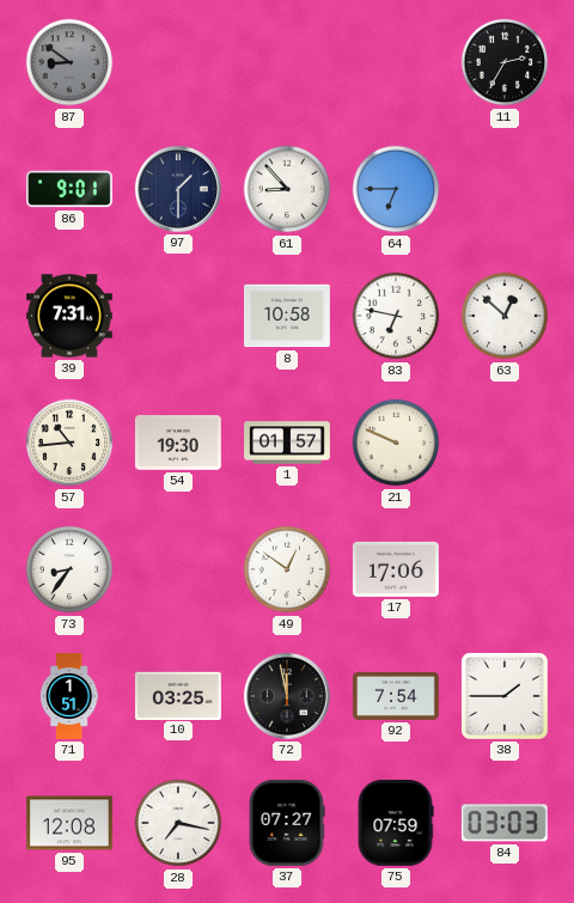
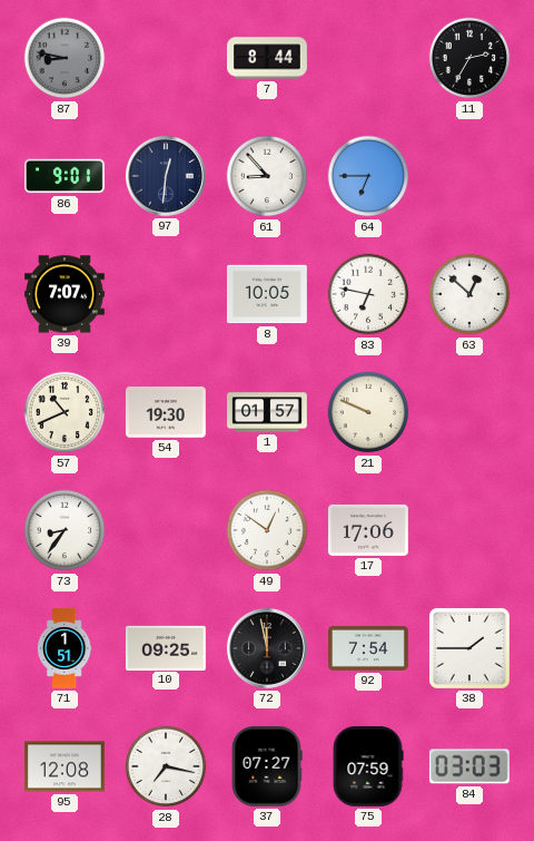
87: 8:51 -> 8:47 (65, 58)
7: none -> 8:44 (268, 58)
97: 1:30 -> 12:31 (166, 176)
39: 7:31 -> 7:07 (66, 294)
8: 10:58 -> 10:05 (268, 294)
57: 10:44 -> 10:41 (65, 412)
10: 03:25 -> 09:25 (166, 647)
